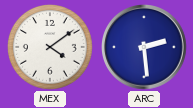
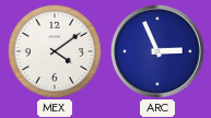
ARC: 2:29 -> 2:56 (157, 51)
